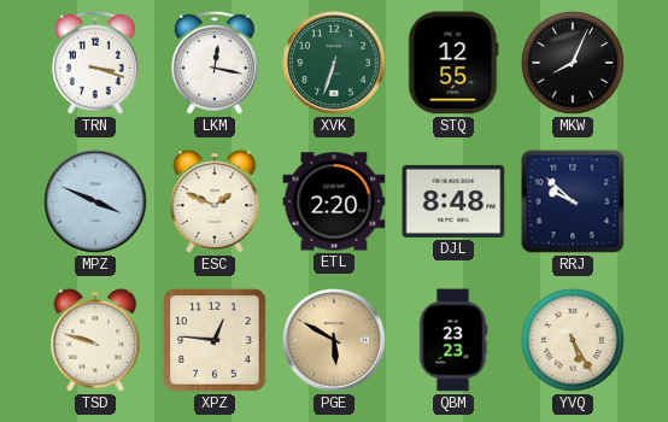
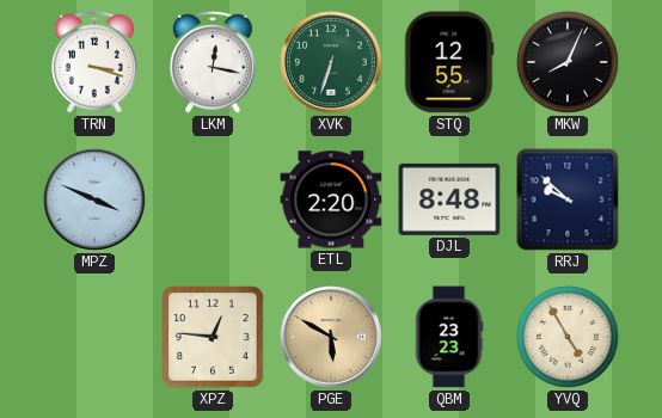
ESC: 1:49 -> none (215, 201)
TSD: 9:48 -> none (95, 340)
YVQ: 5:25 -> 4:55 (568, 337)
